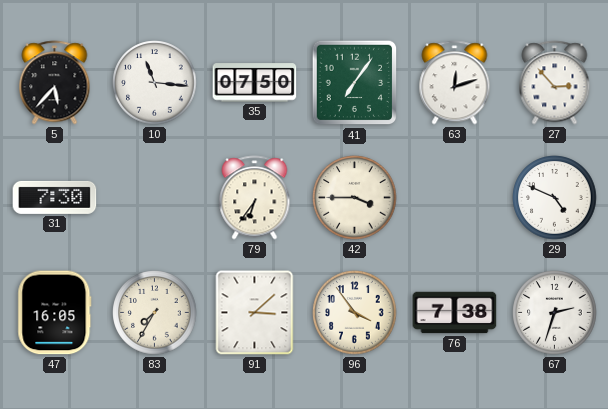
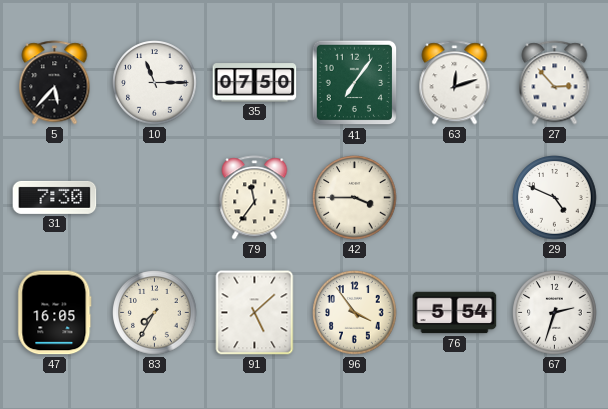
10: 11:16 -> 11:15 (155, 83)
79: 6:36 -> 11:36 (255, 198)
91: 3:08 -> 5:08 (255, 313)
76: 7:38 -> 5:54 (455, 313)
